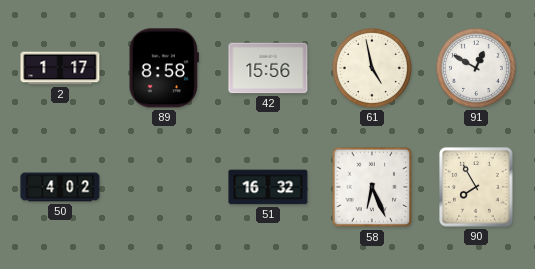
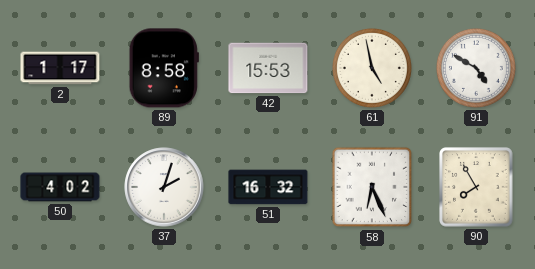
42: 15:56 -> 15:53 (268, 68)
91: 12:50 -> 4:50 (476, 68)
37: none -> 2:03 (164, 187)
